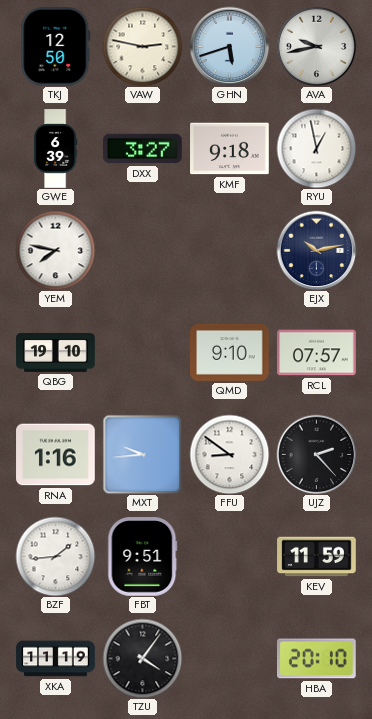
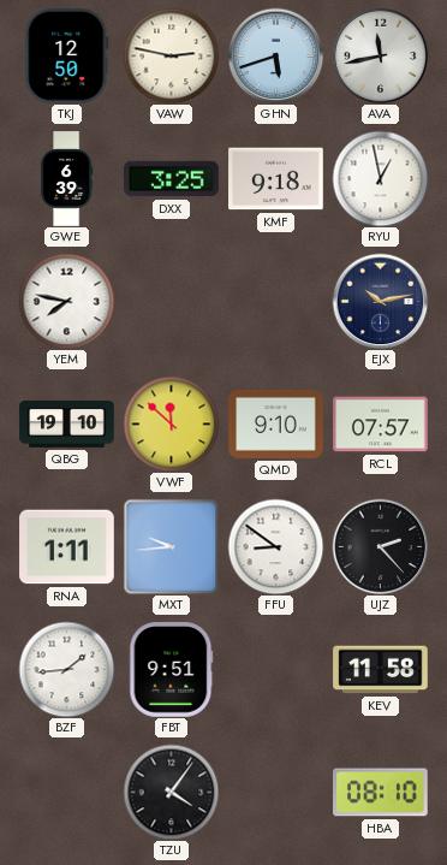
AVA: 9:43 -> 11:43 (380, 55)
DXX: 3:27 -> 3:25 (172, 179)
VWF: none -> 11:52 (171, 423)
RNA: 1:16 -> 1:11 (67, 547)
KEV: 11:59 -> 11:58 (381, 670)
XKA: 11:19 -> none (56, 659)
HBA: 20:10 -> 08:10 (381, 793)
